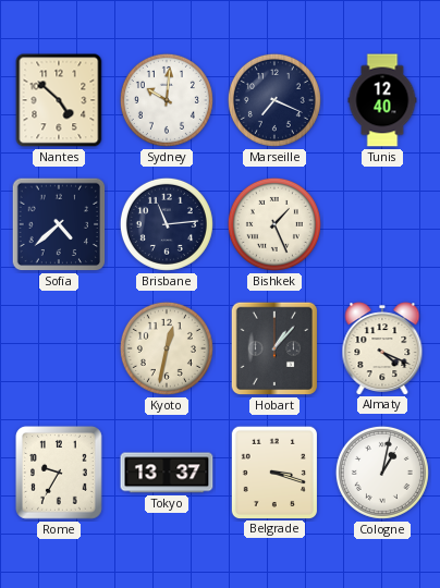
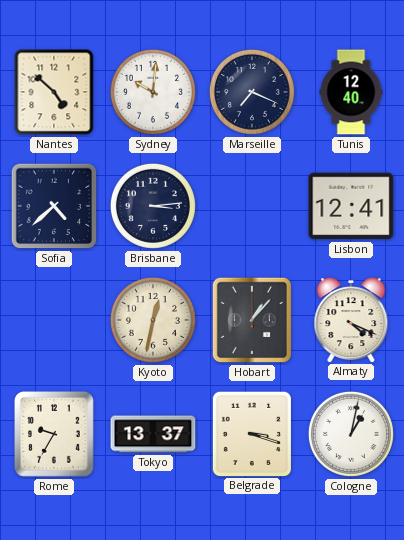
Brisbane: 11:14 -> 3:14 (153, 206)
Bishkek: 1:26 -> none (274, 224)
Lisbon: none -> 12:41 (351, 206)
